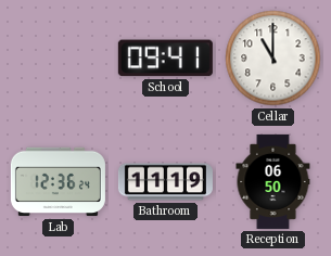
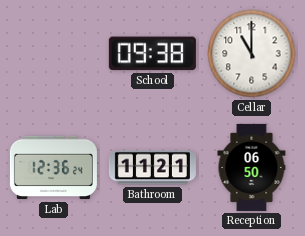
School: 09:41 -> 09:38 (152, 54)
Bathroom: 11:19 -> 11:21 (152, 168)
